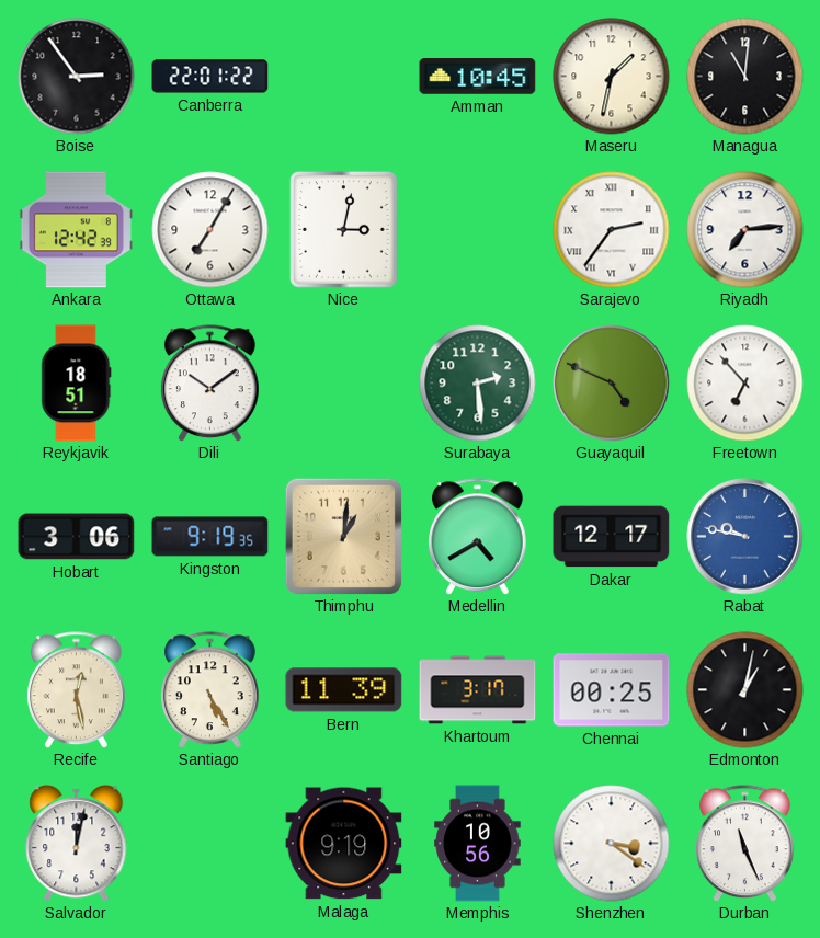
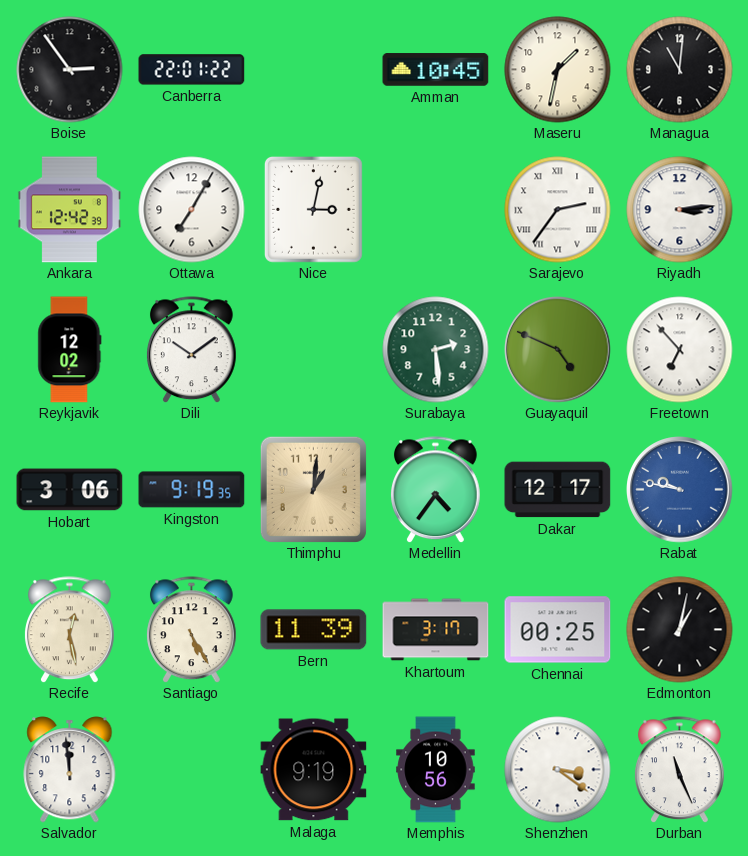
Riyadh: 7:14 -> 3:14 (680, 210)
Reykjavik: 18:51 -> 12:02 (70, 350)
Medellin: 4:40 -> 4:36 (436, 490)
Salvador: 12:02 -> 11:59 (70, 770)
